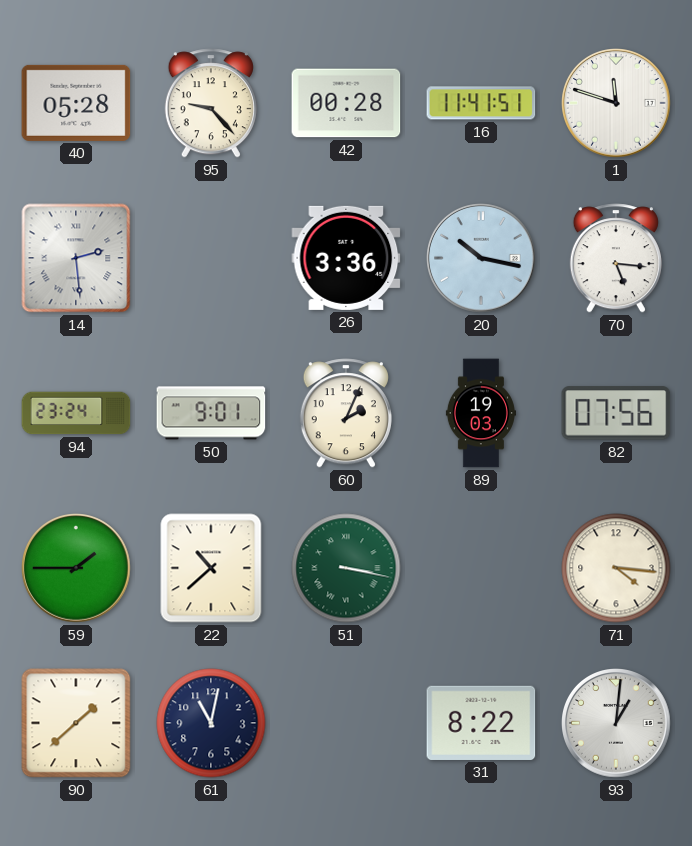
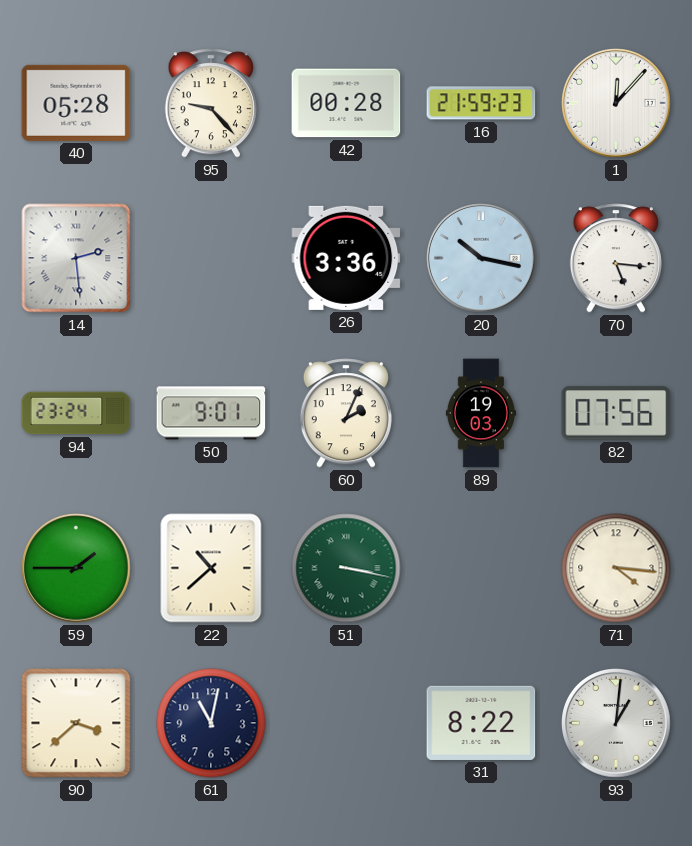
16: 11:41 -> 21:59 (481, 103)
1: 11:48 -> 12:07 (617, 104)
90: 1:38 -> 3:38 (76, 723)
